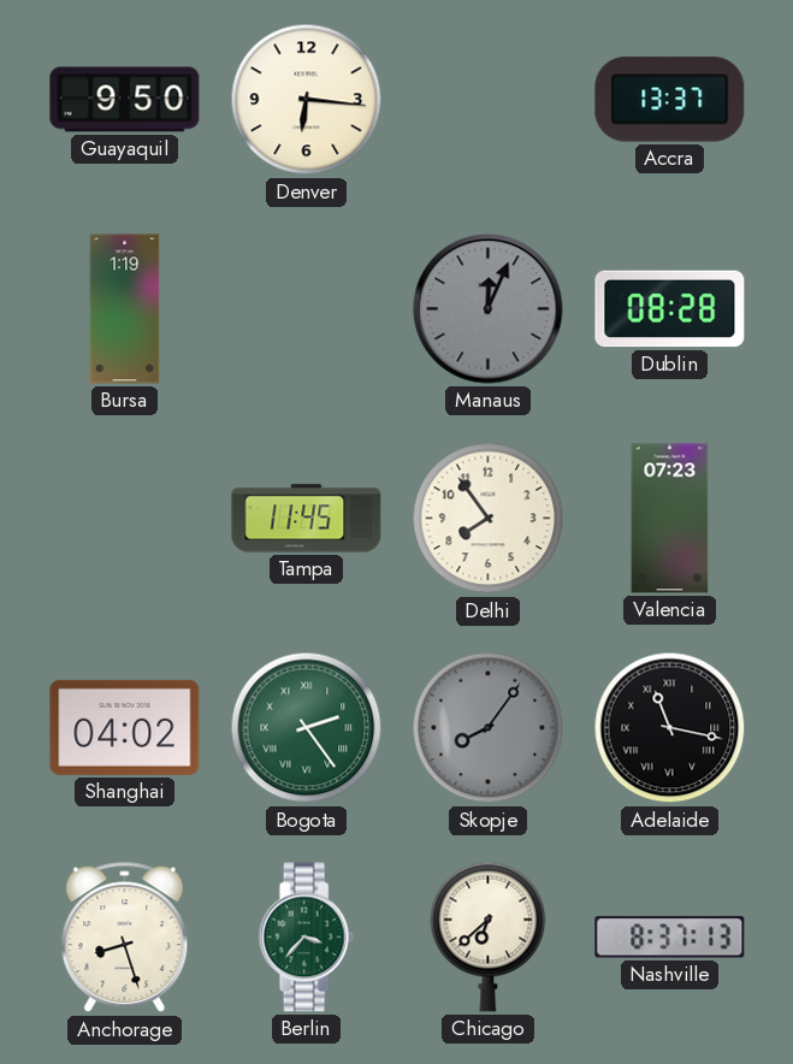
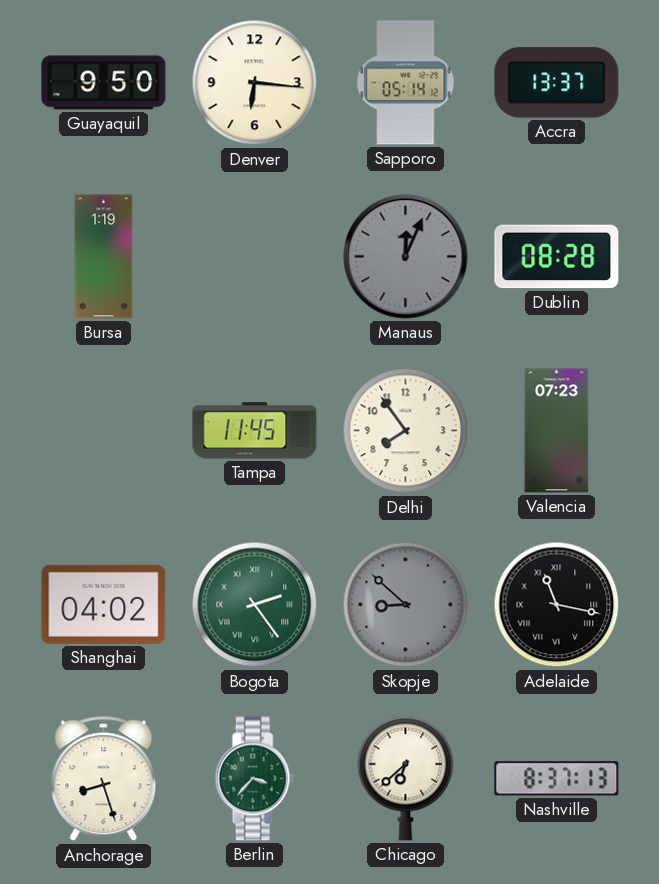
Sapporo: none -> 05:14 (406, 83)
Skopje: 8:06 -> 8:52 (406, 605)
